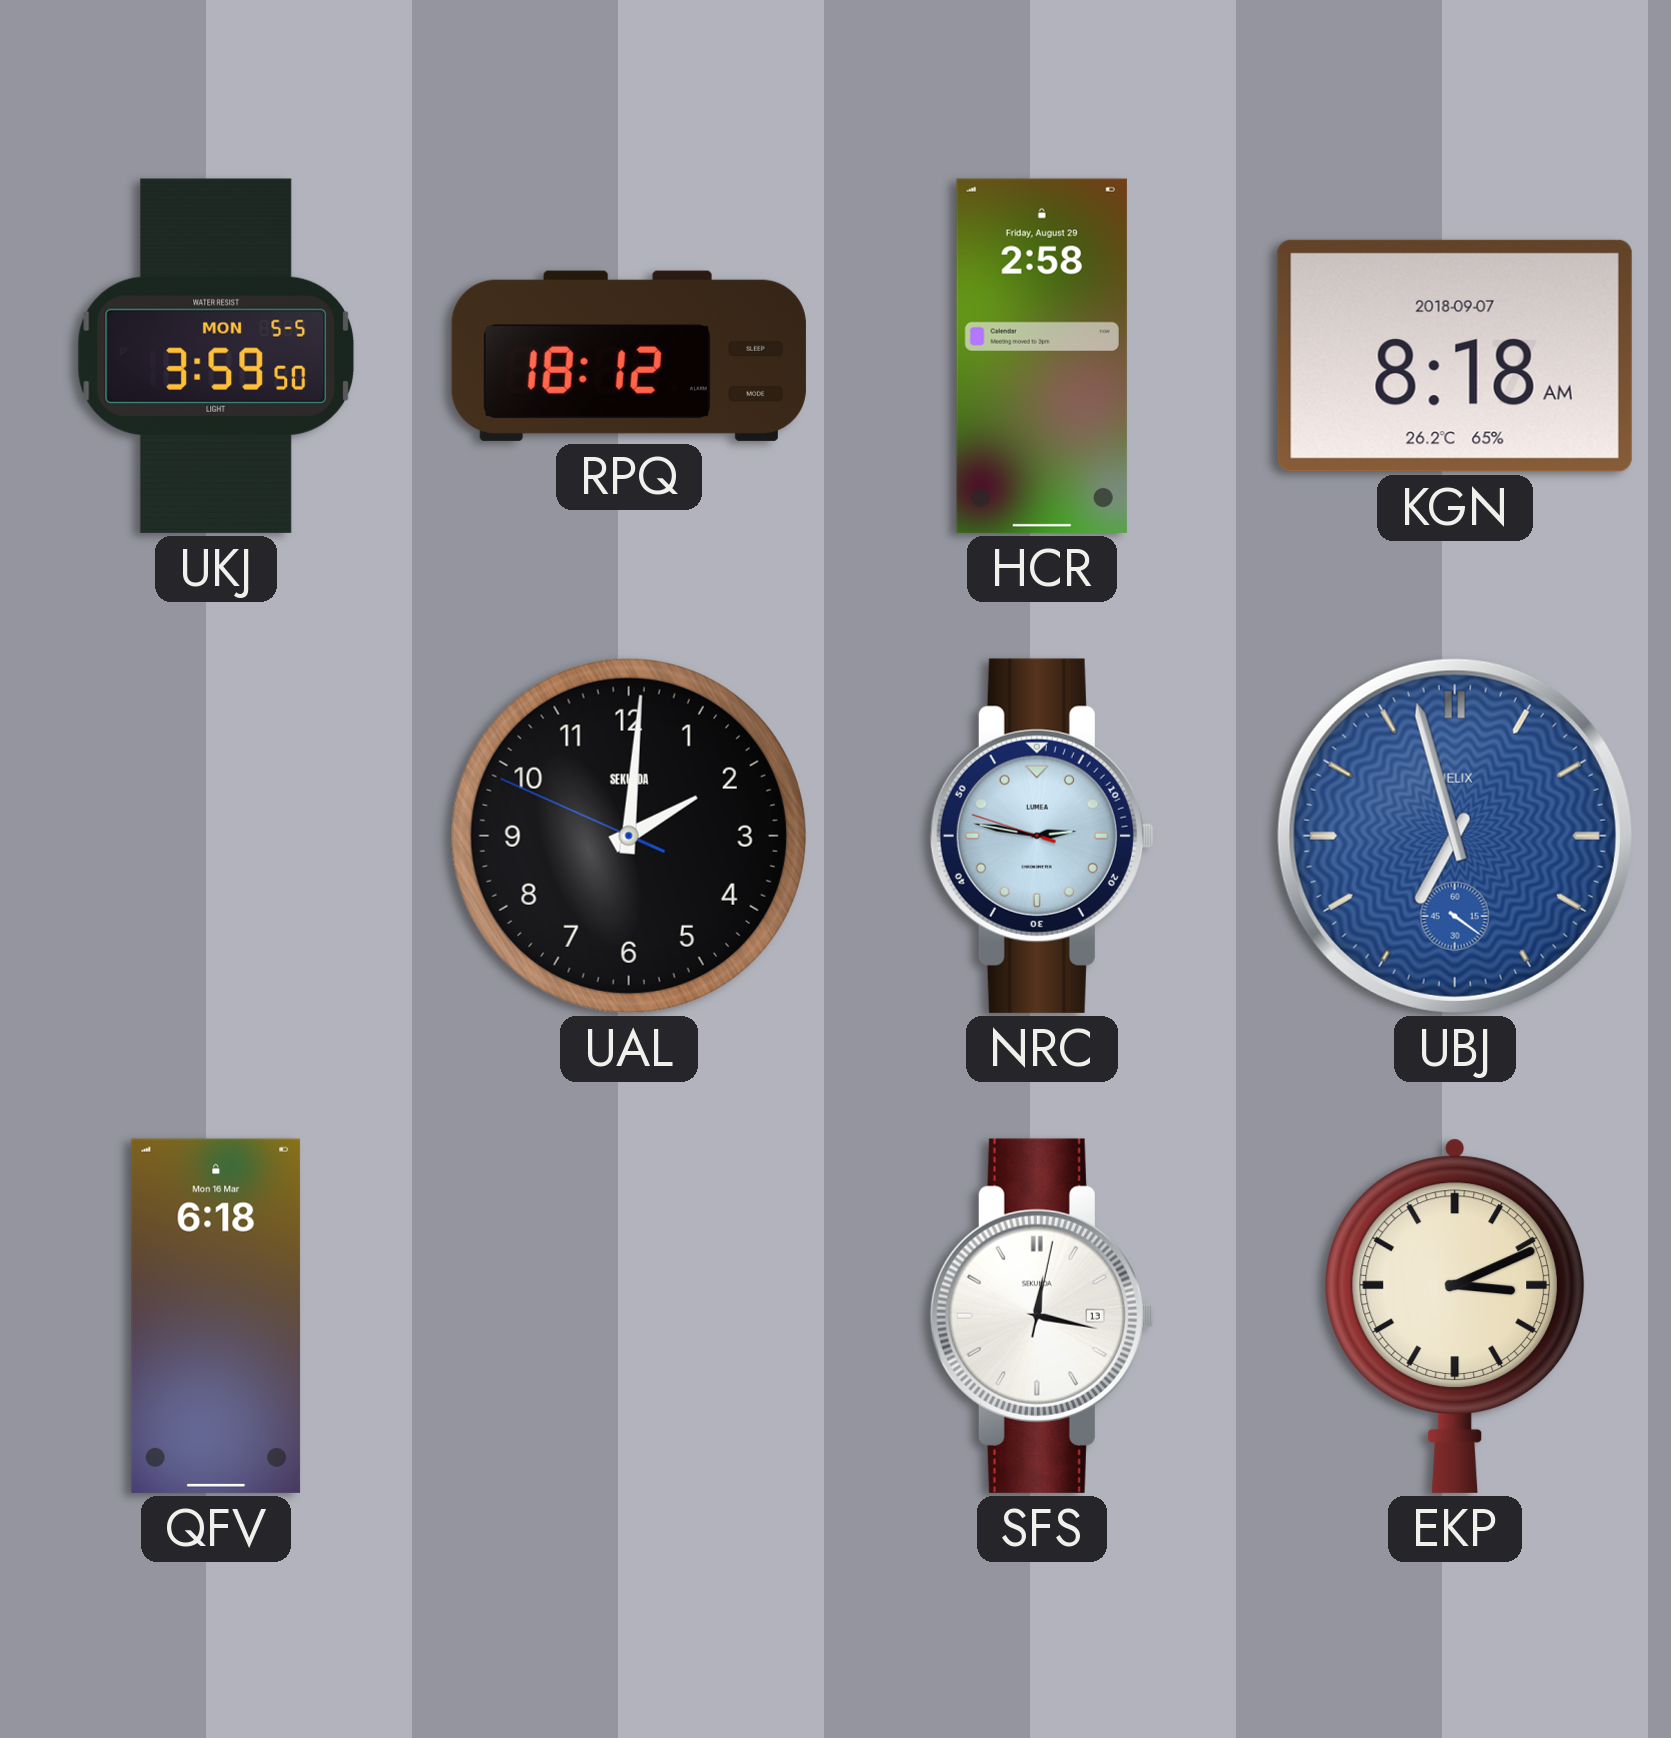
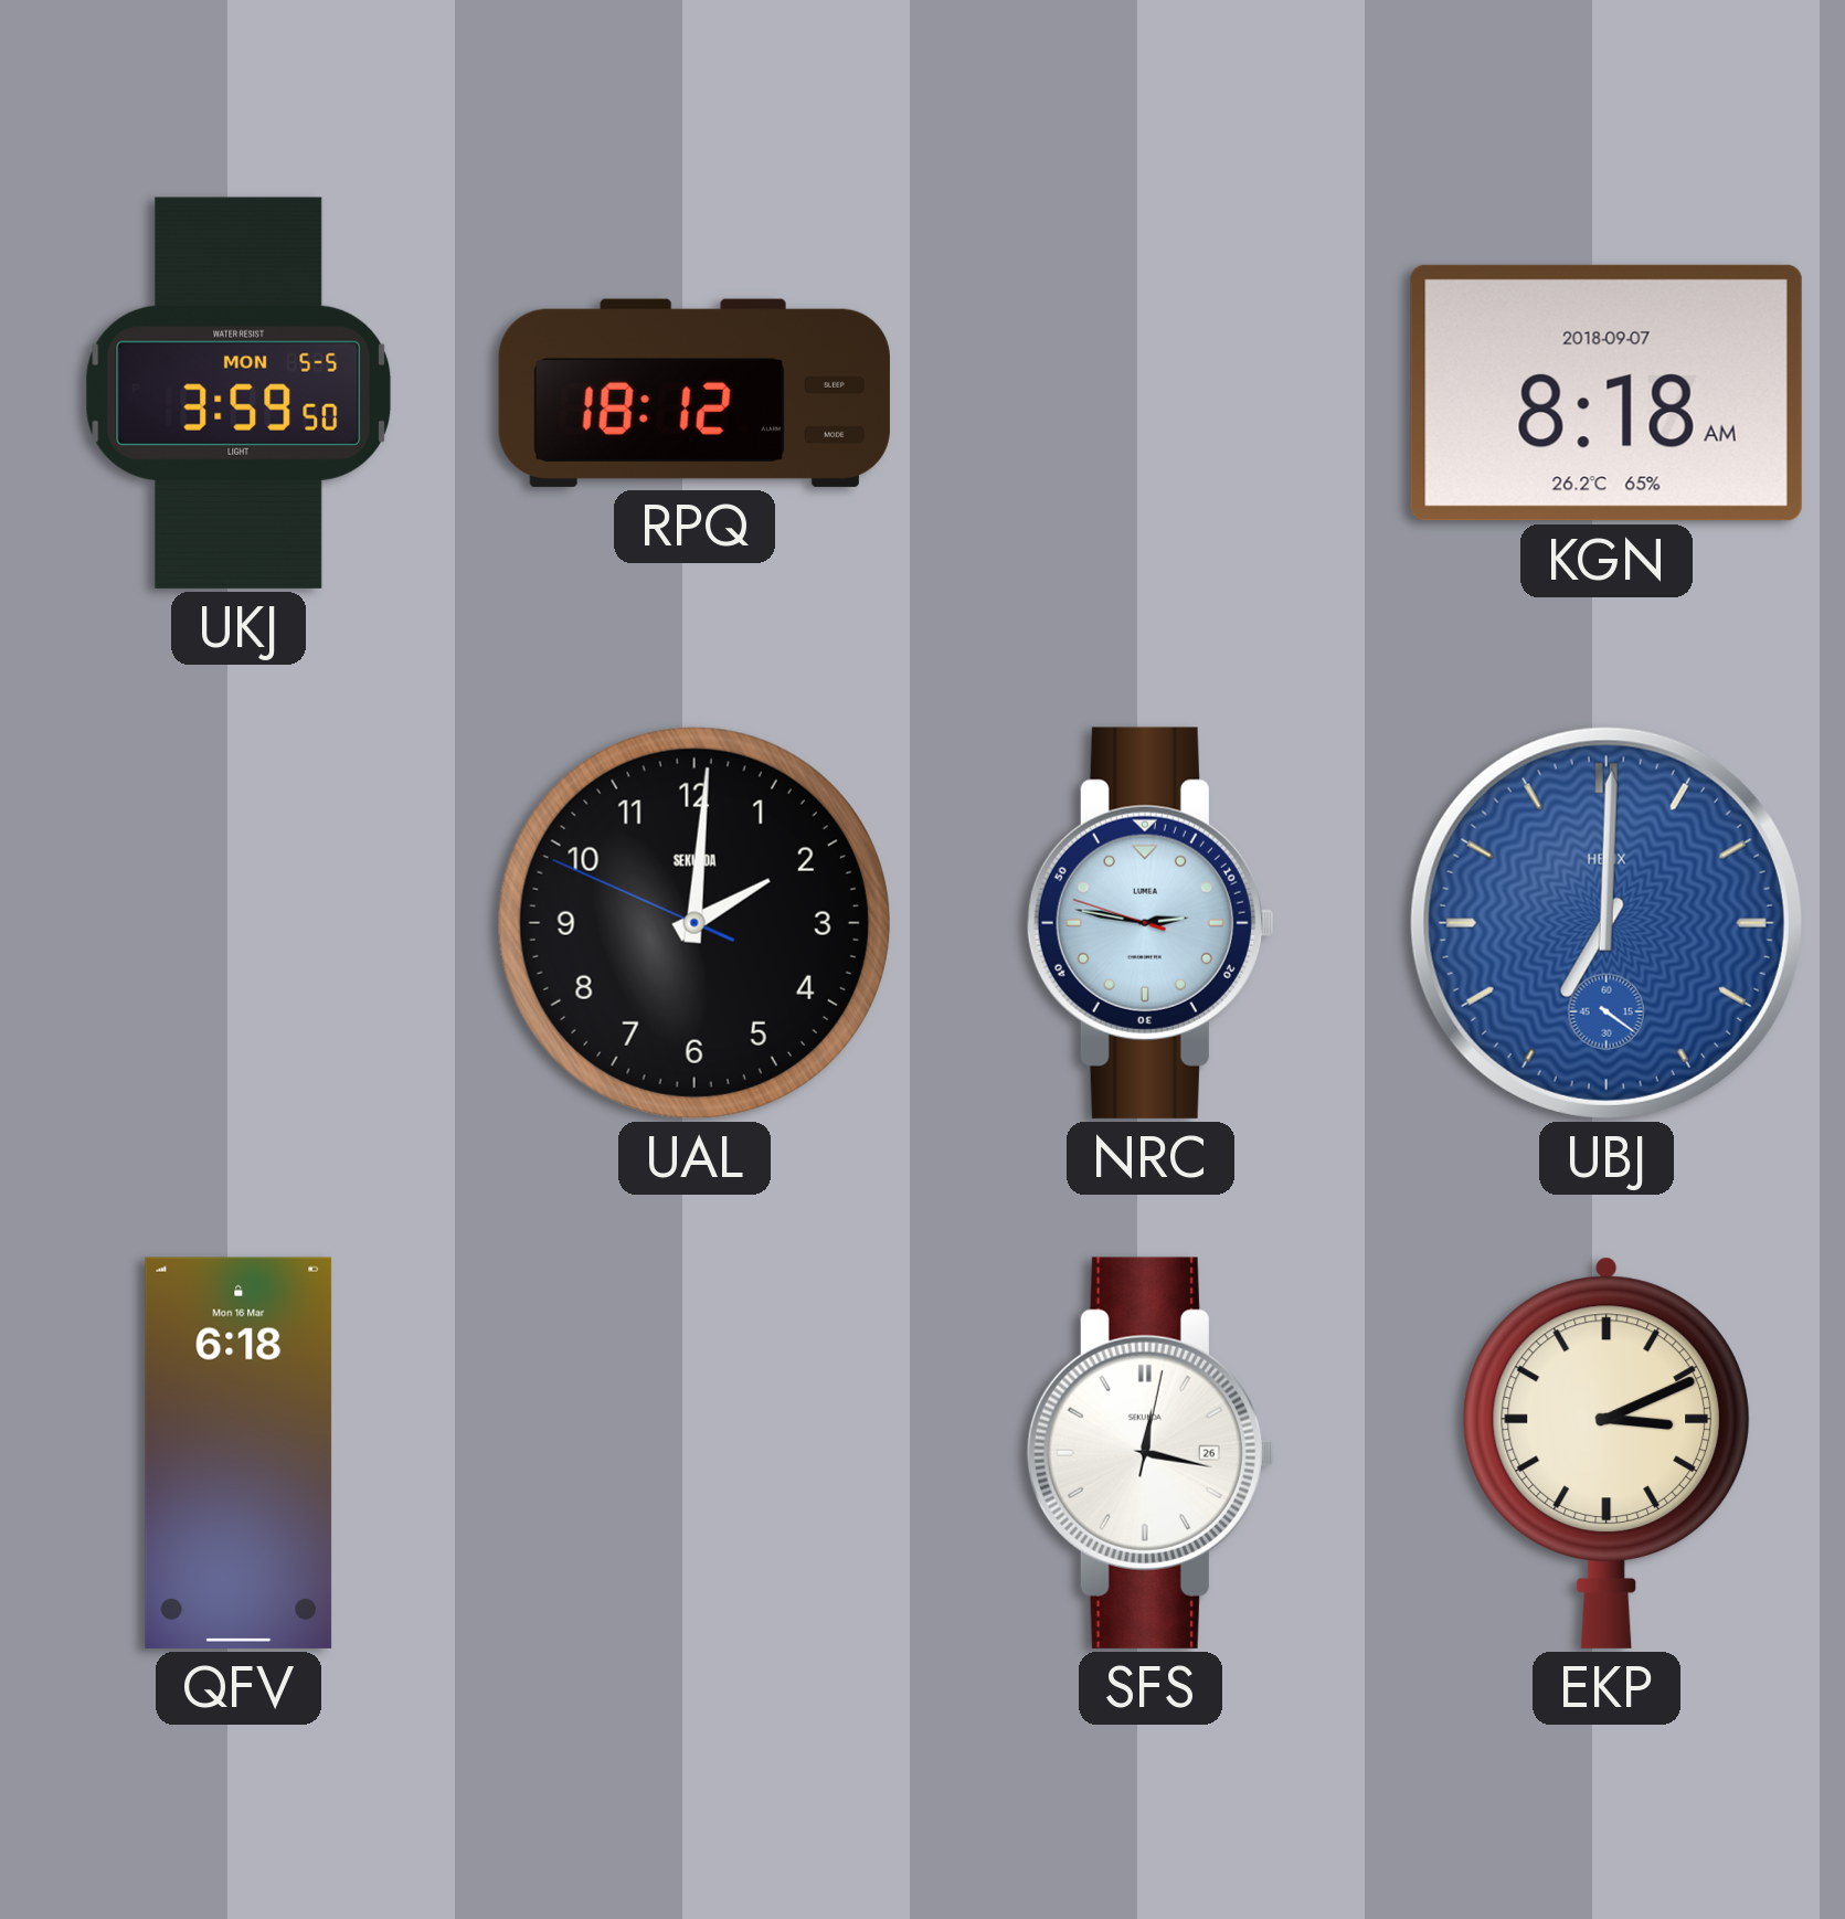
HCR: 2:58 -> none (1042, 356)
UBJ: 6:57 -> 7:00 (1607, 923)
SFS date: 13 -> 26 (1151, 1453)
